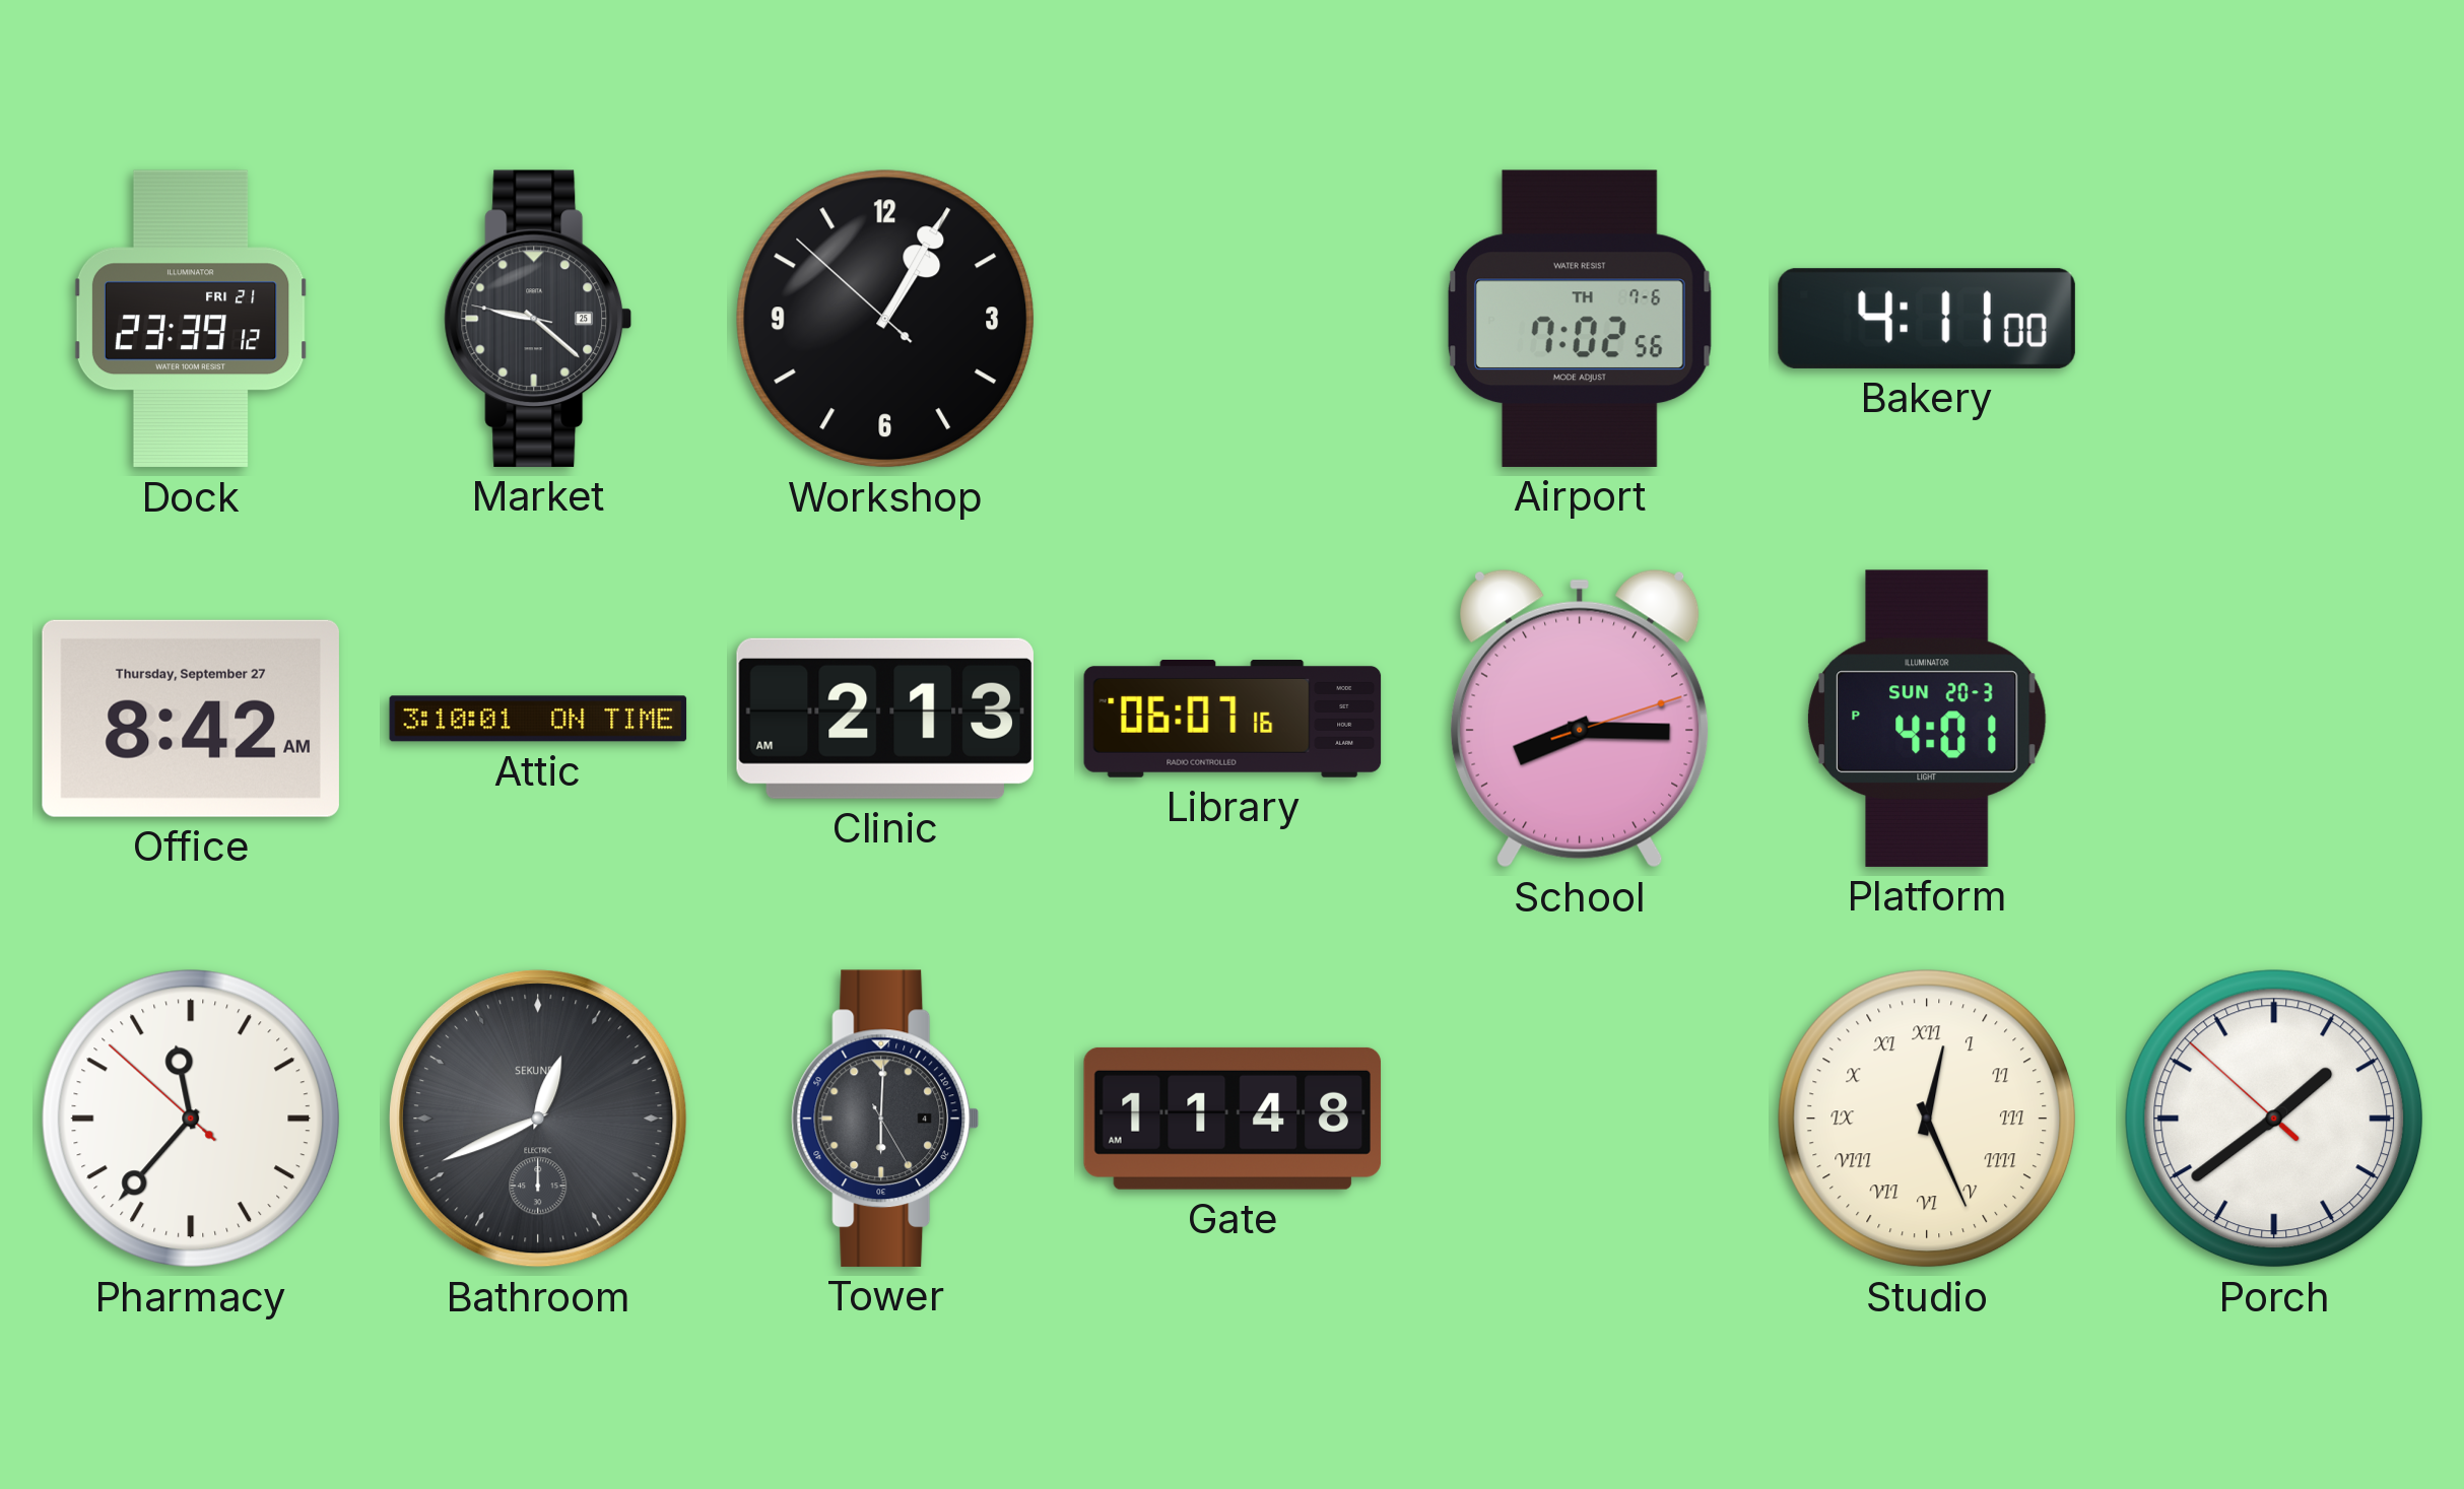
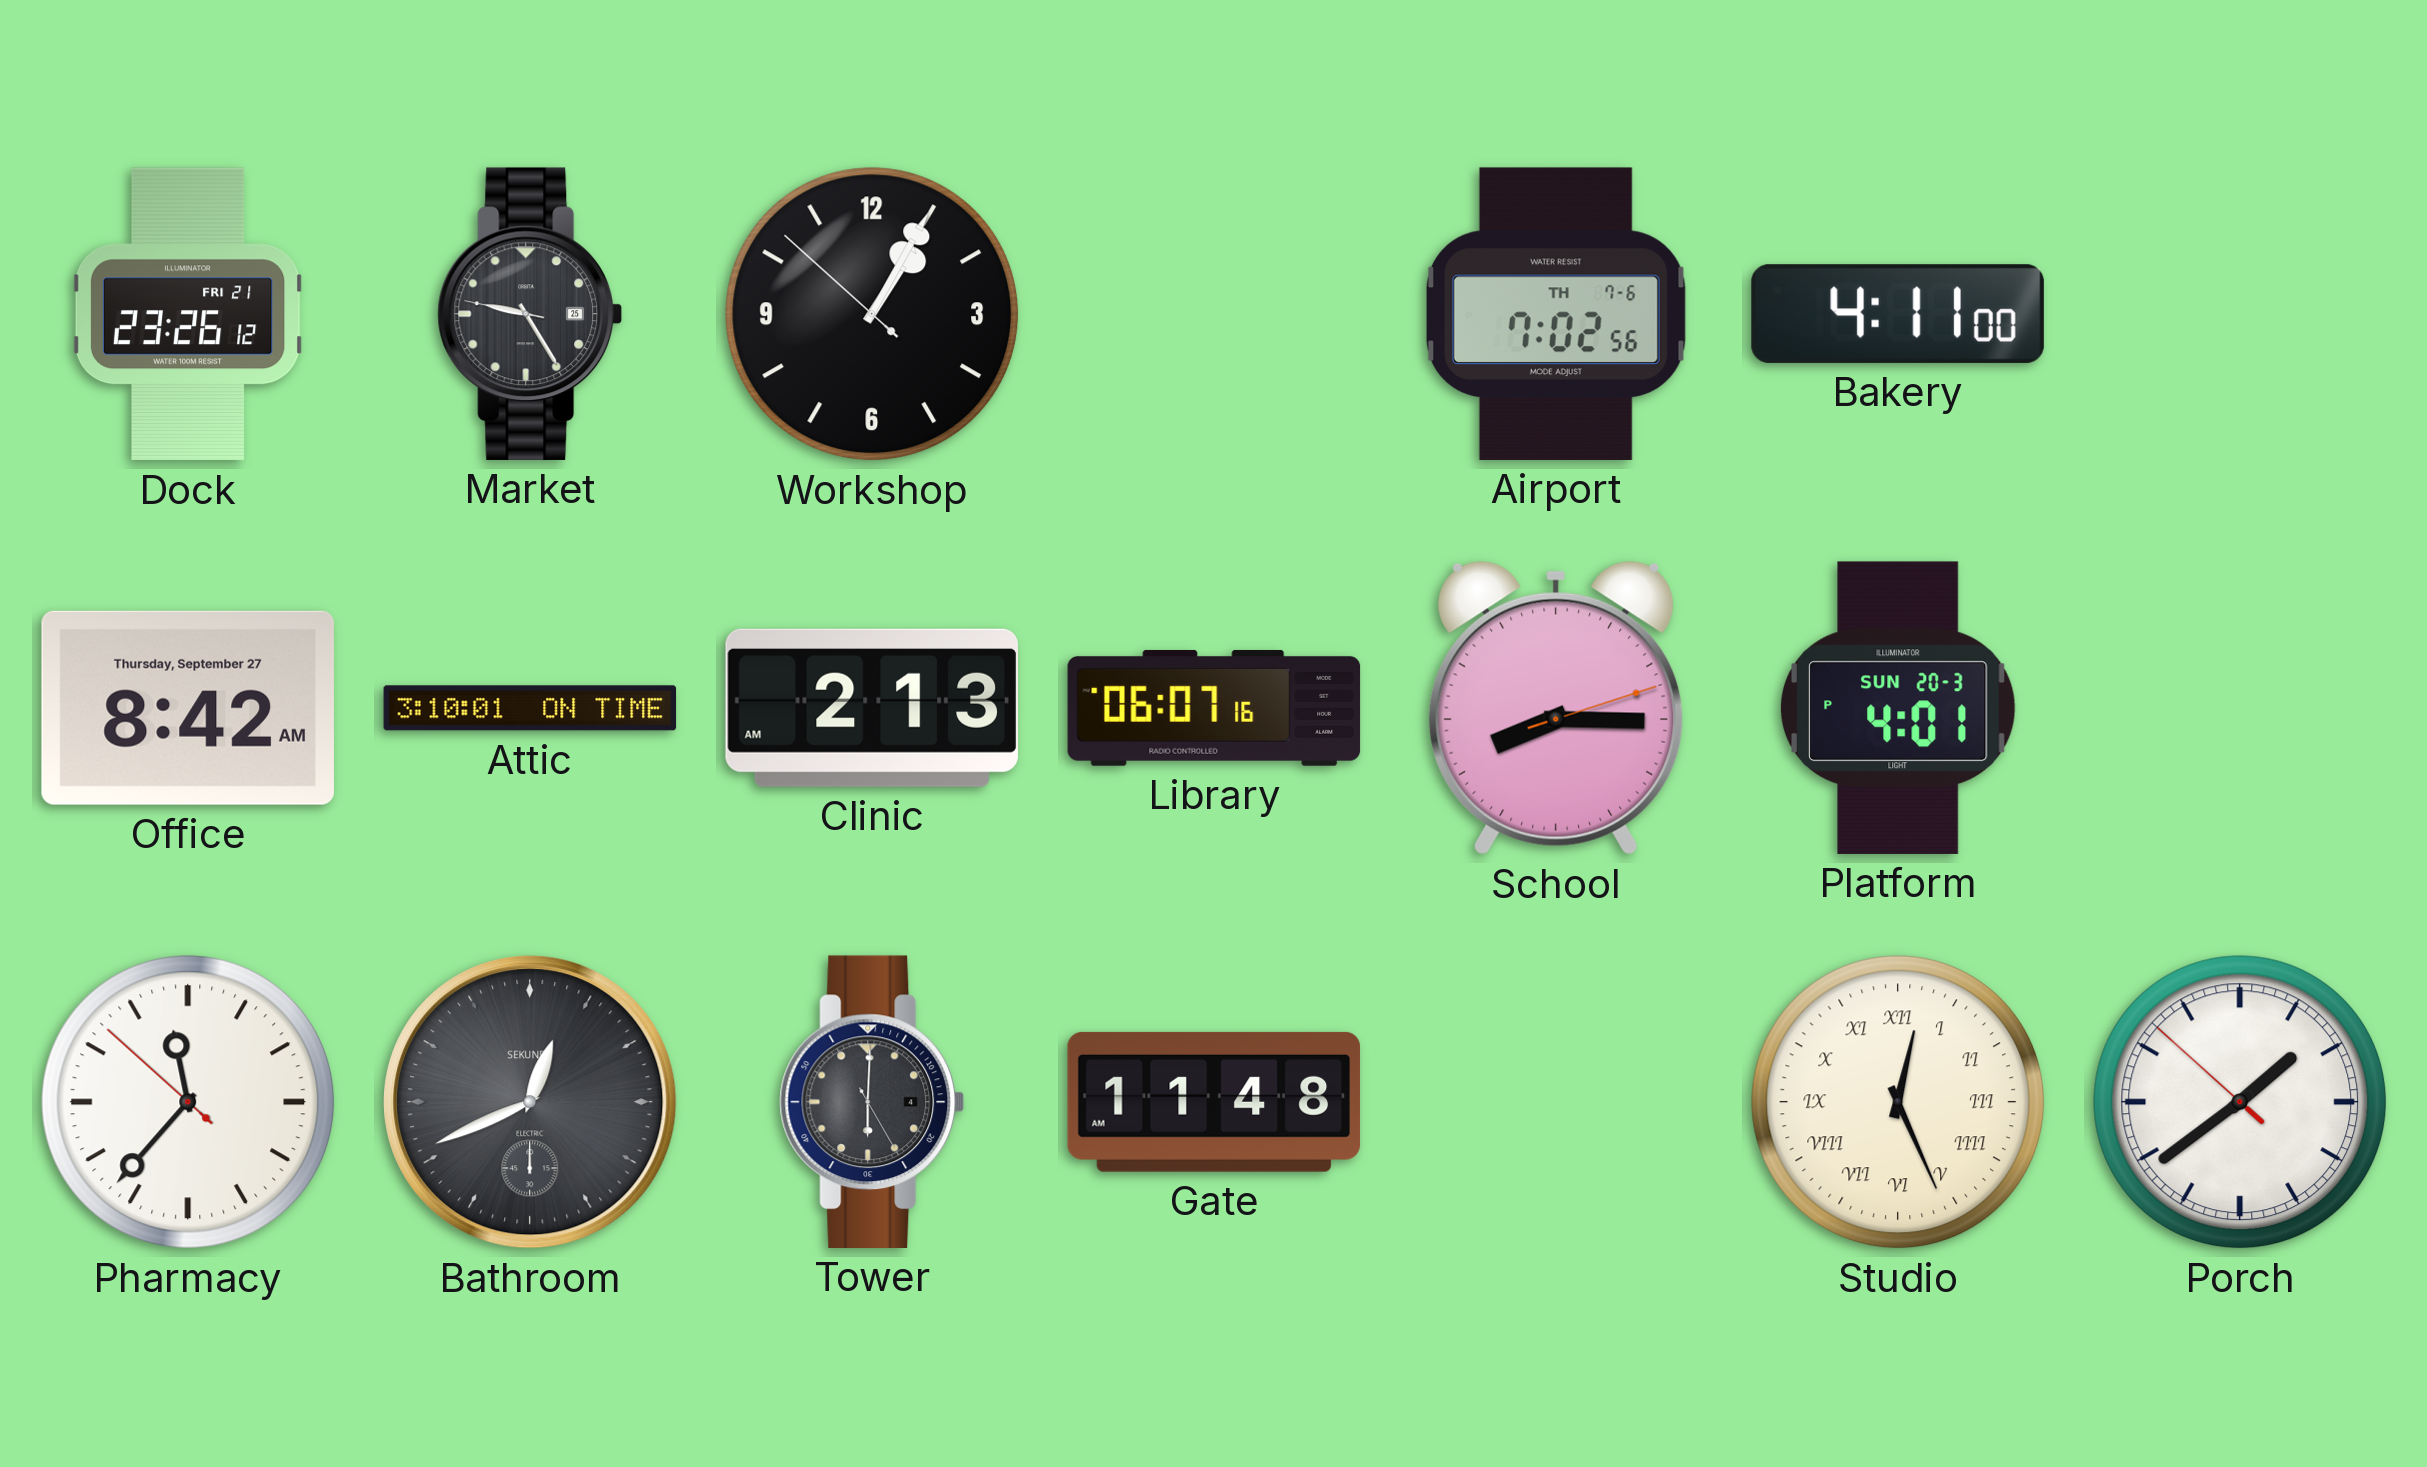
Dock: 23:39 -> 23:26 (188, 314)
Market: 9:21 -> 9:24 (530, 314)
